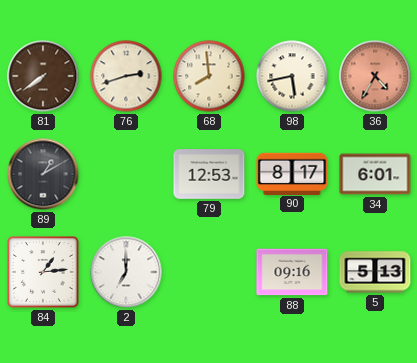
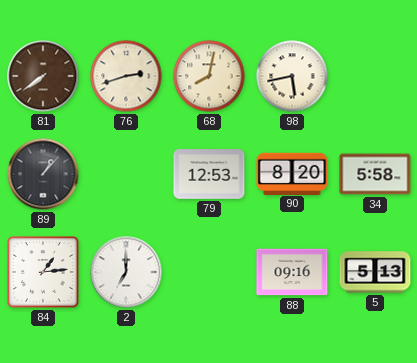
68: 7:59 -> 8:02 (209, 76)
36: 4:35 -> none (375, 76)
89: 1:10 -> 1:07 (43, 174)
90: 8:17 -> 8:20 (292, 173)
34: 6:01 -> 5:58 (375, 174)
